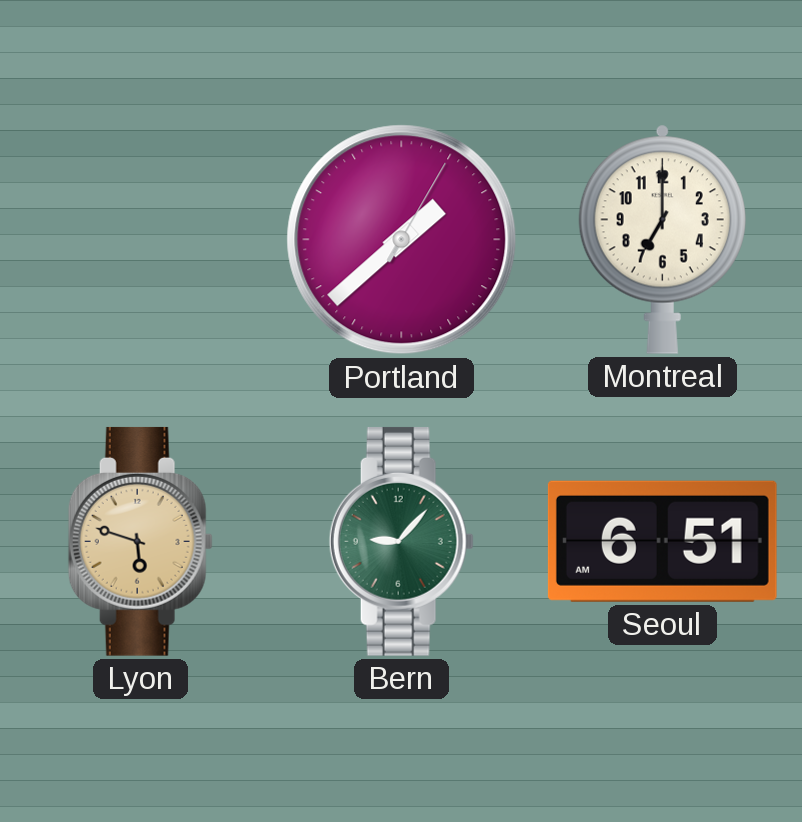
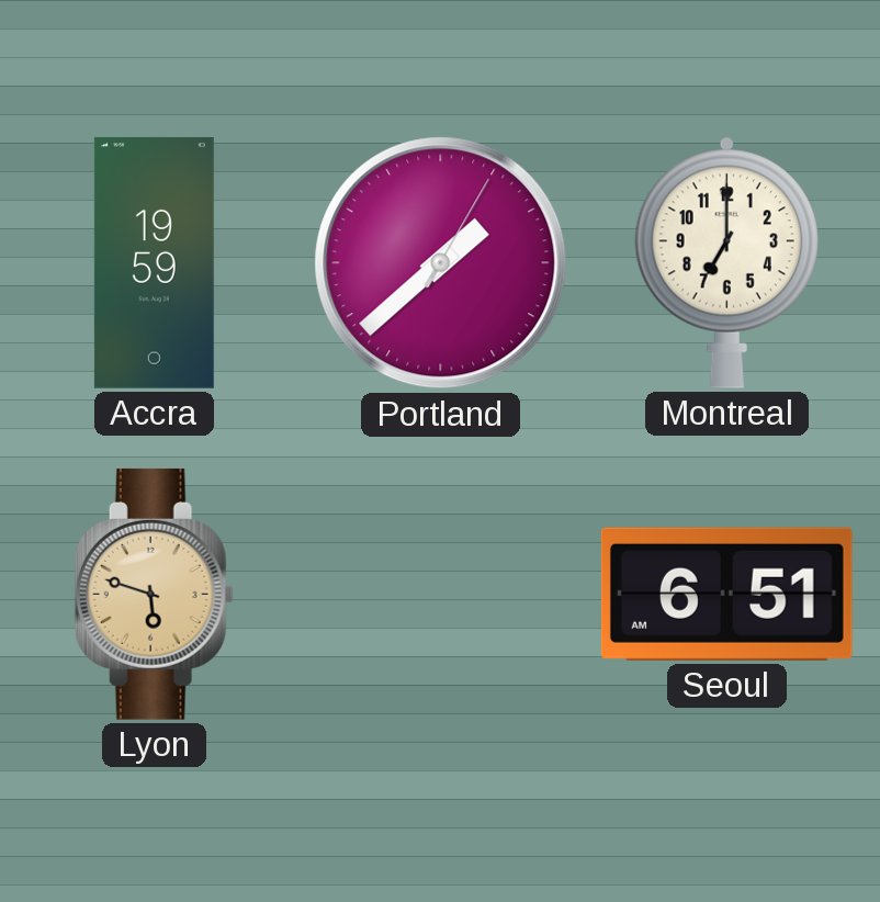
Accra: none -> 19:59 (154, 263)
Bern: 9:07 -> none (401, 541)
